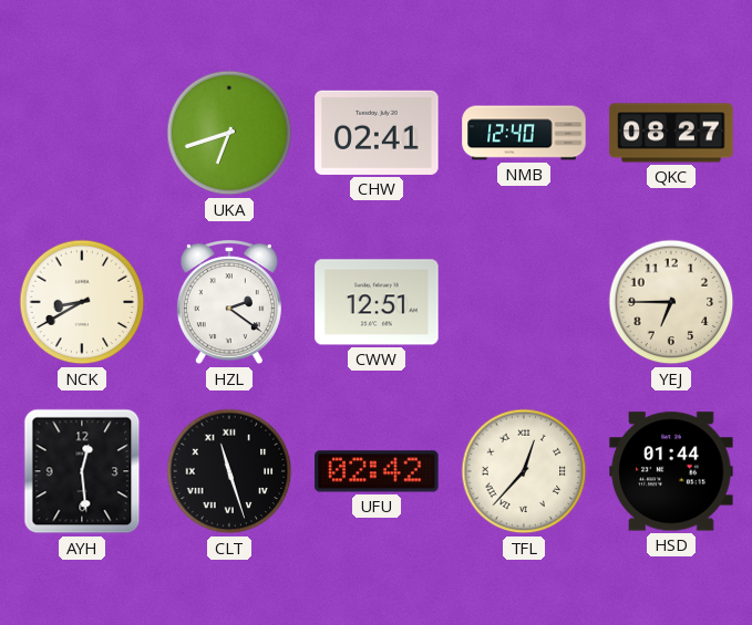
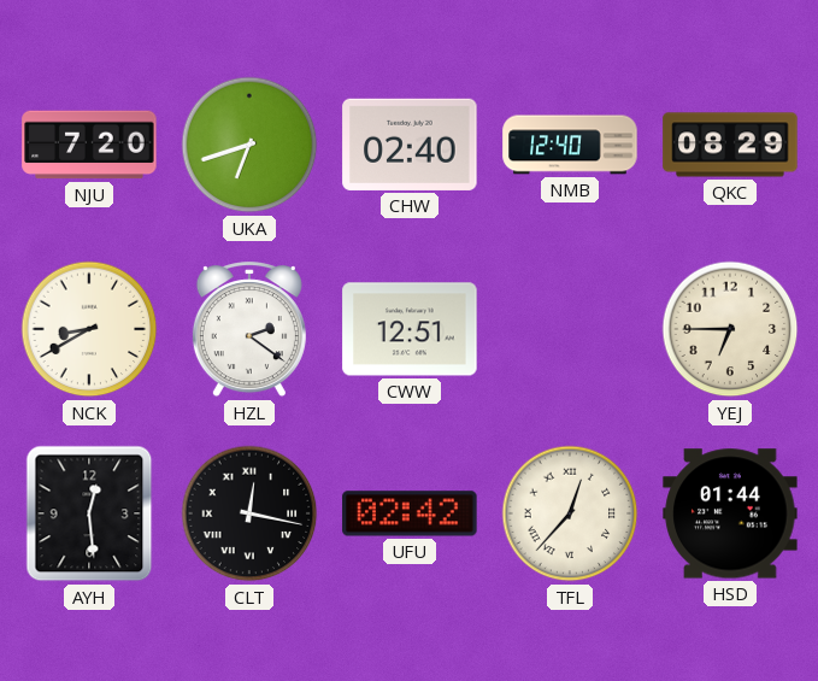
NJU: none -> 7:20 (89, 145)
CHW: 02:41 -> 02:40 (410, 145)
QKC: 08:27 -> 08:29 (730, 145)
CLT: 11:27 -> 12:17 (249, 513)
